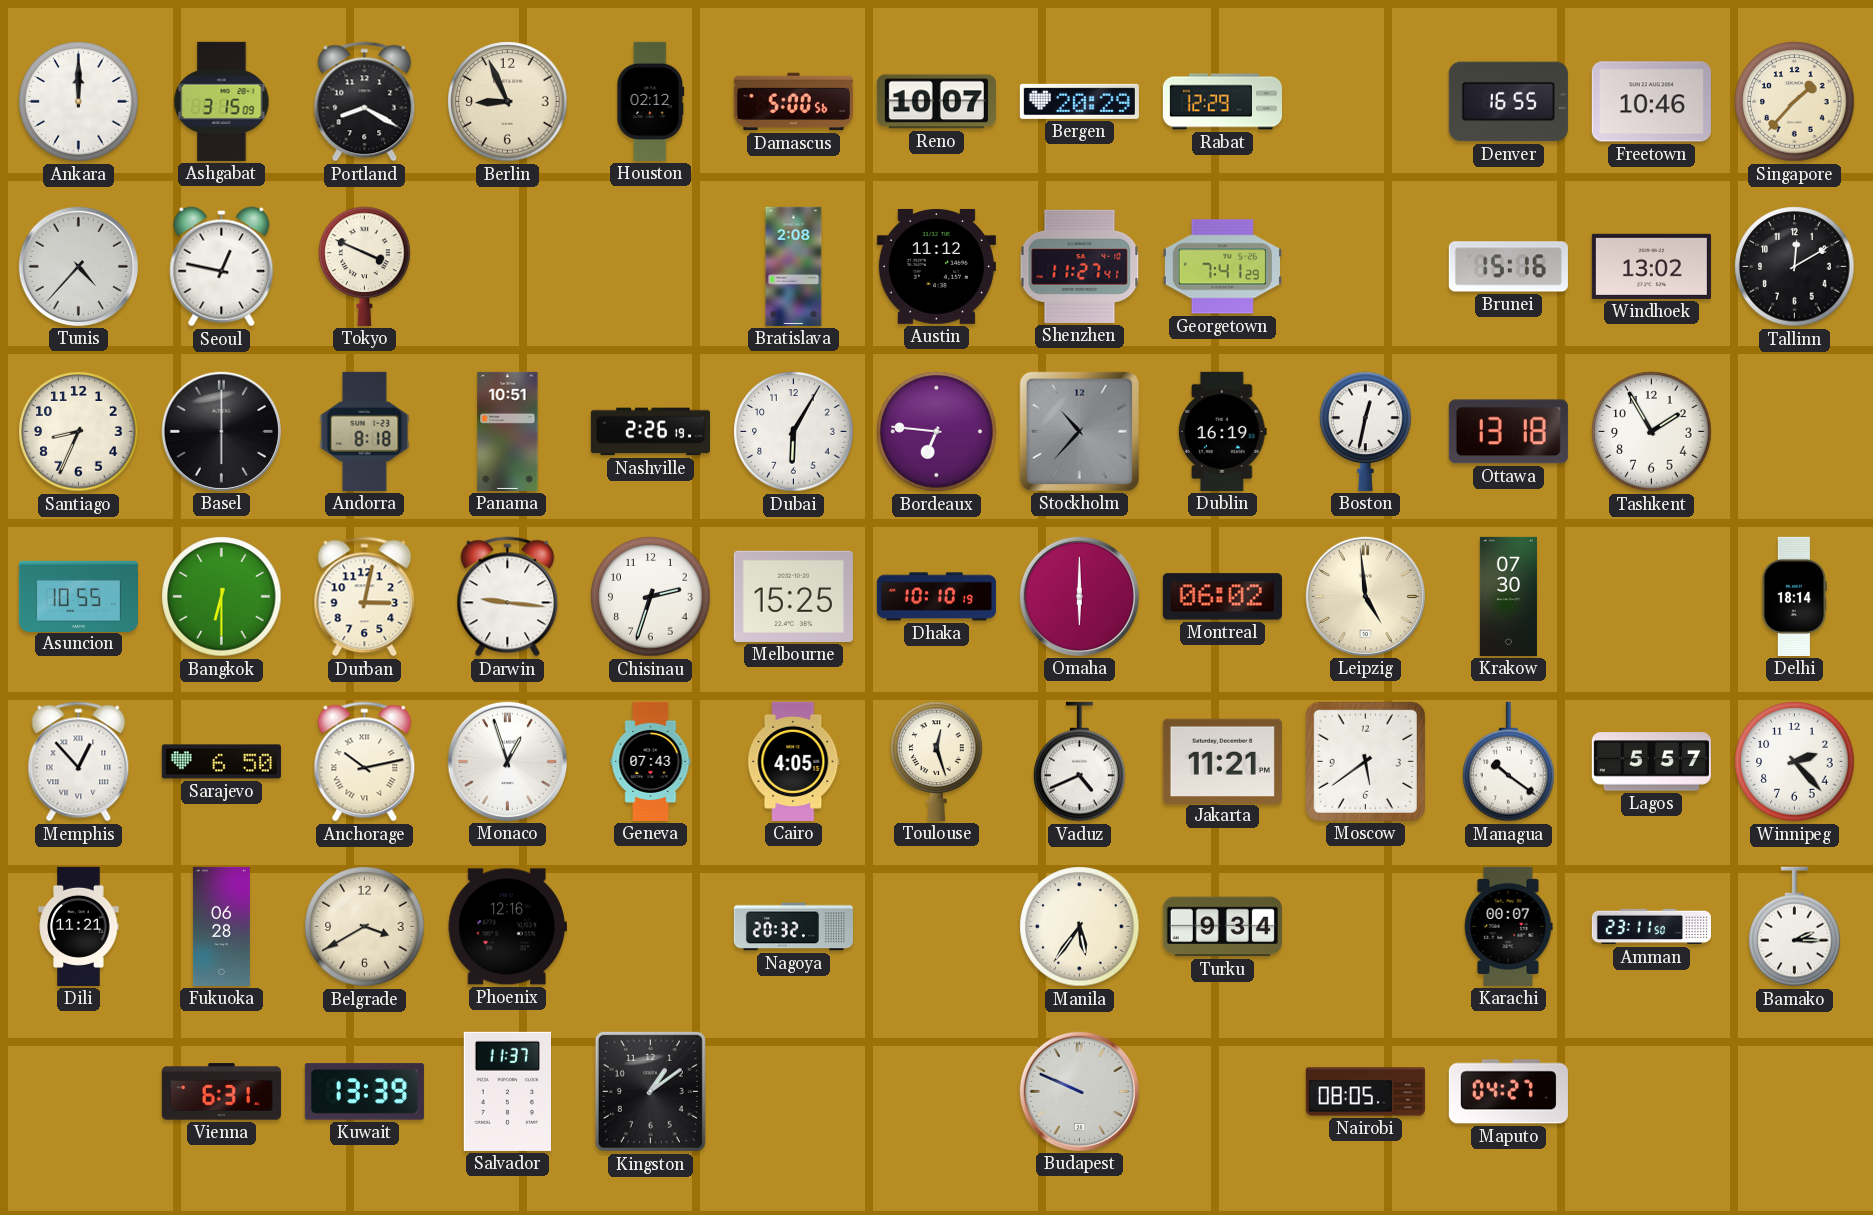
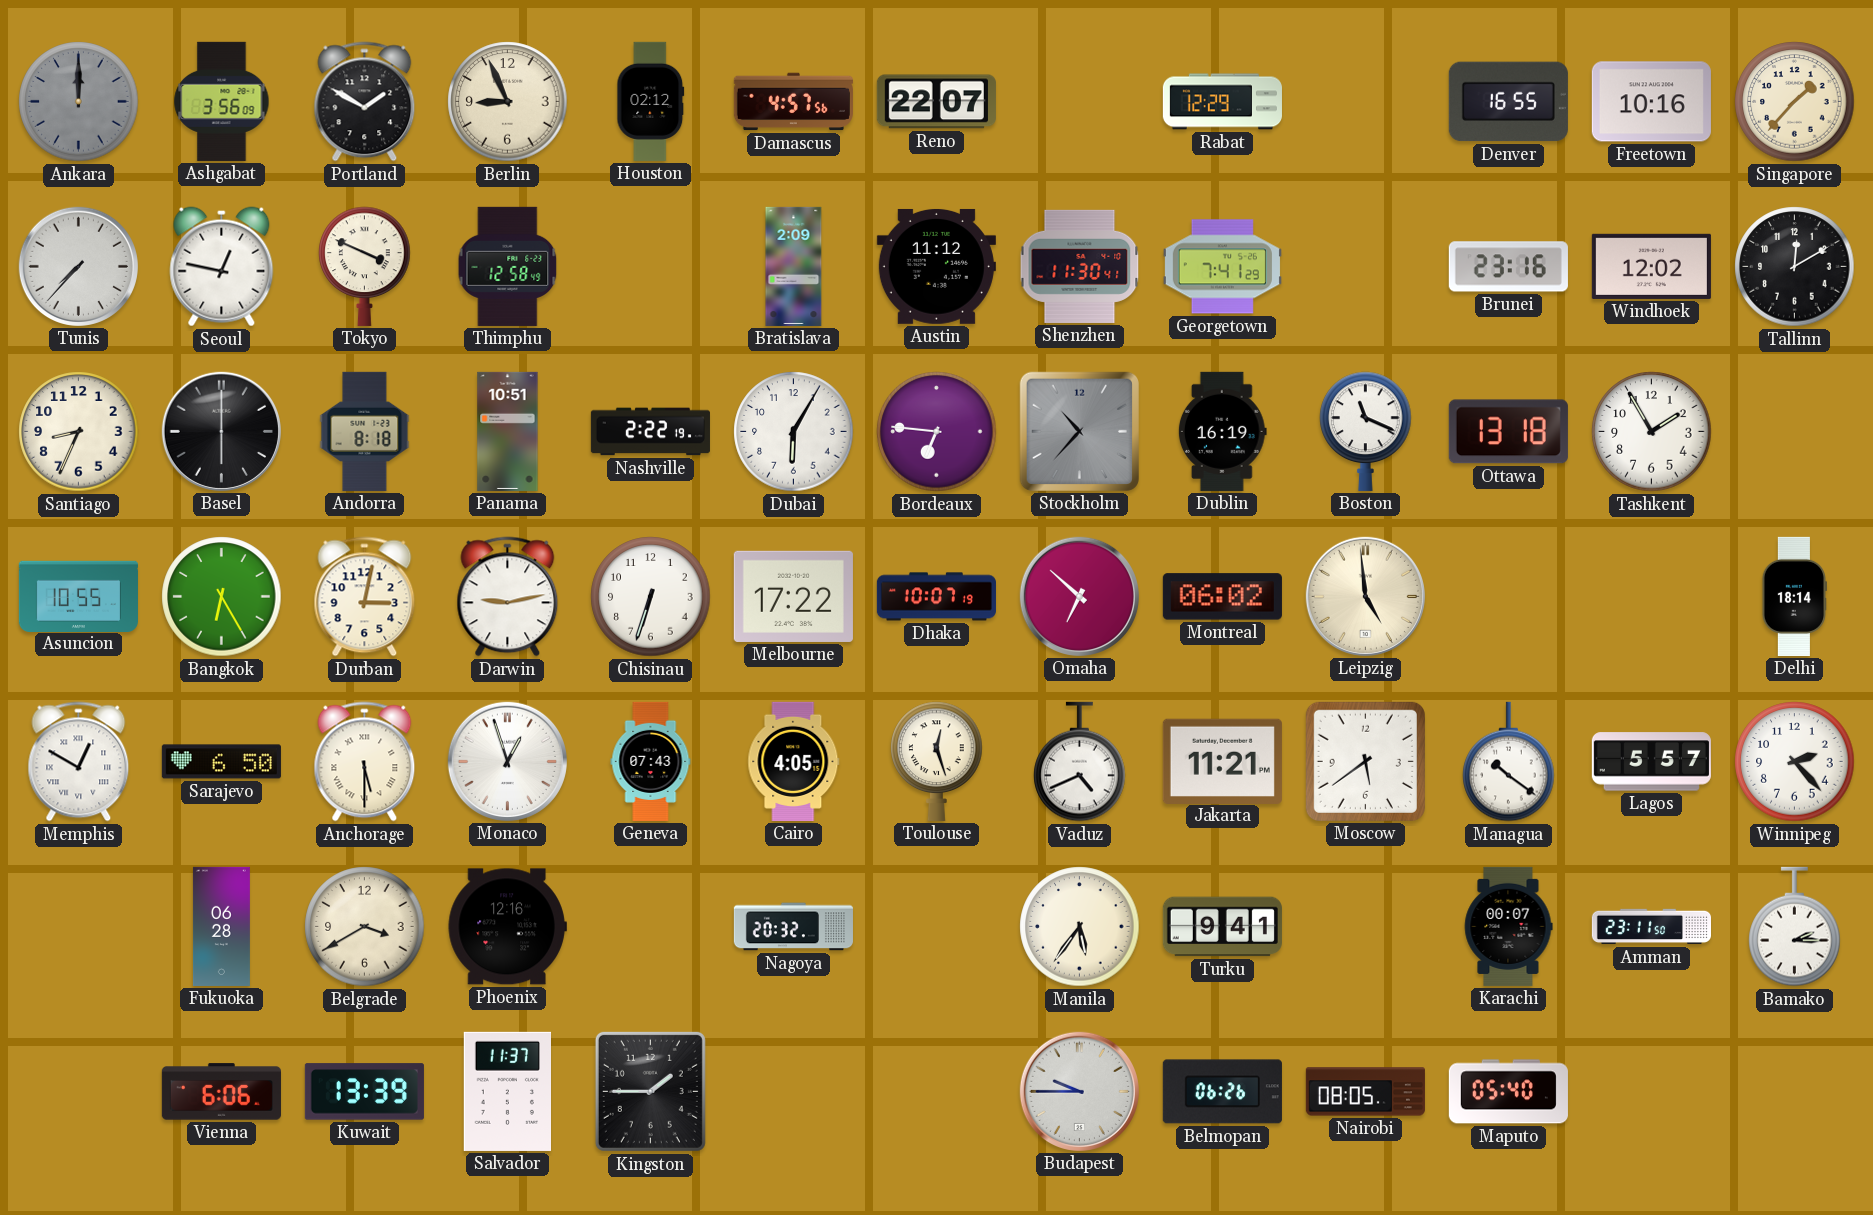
Ankara dial: white -> grey (79, 102)
Ashgabat: 3:15 -> 3:56 (222, 101)
Portland: 8:20 -> 1:50 (365, 102)
Damascus: 5:00 -> 4:57 (793, 102)
Reno: 10:07 -> 22:07 (936, 102)
Bergen: 20:29 -> none (1079, 101)
Freetown: 10:46 -> 10:16 (1651, 102)
Tunis: 4:37 -> 7:37 (78, 266)
Thimphu: none -> 12:58 (508, 266)
Bratislava: 2:08 -> 2:09 (794, 266)
Shenzhen: 11:27 -> 11:30 (1080, 266)
Brunei: 15:16 -> 23:16 (1508, 267)
Windhoek: 13:02 -> 12:02 (1651, 266)
Nashville: 2:26 -> 2:22 (650, 432)
Boston: 12:32 -> 11:19 (1366, 431)
Bangkok: 6:30 -> 6:25 (222, 597)
Darwin: 9:16 -> 9:13 (508, 597)
Chisinau: 2:33 -> 6:33 (651, 597)
Melbourne: 15:25 -> 17:22 (793, 596)
Dhaka: 10:10 -> 10:07 (936, 597)
Omaha: 6:00 -> 6:52 (1079, 596)
Krakow: 07:30 -> none (1508, 596)
Memphis: 12:53 -> 12:50 (79, 762)
Anchorage: 10:13 -> 5:30 (365, 762)
Dili: 11:21 -> none (79, 926)
Turku: 9:34 -> 9:41 (1222, 927)
Vienna: 6:31 -> 6:06 (221, 1092)
Kingston: 1:09 -> 1:45 (650, 1091)
Budapest: 9:49 -> 9:45 (1079, 1091)
Belmopan: none -> 06:26 (1222, 1092)
Maputo: 04:27 -> 05:40 (1508, 1092)
